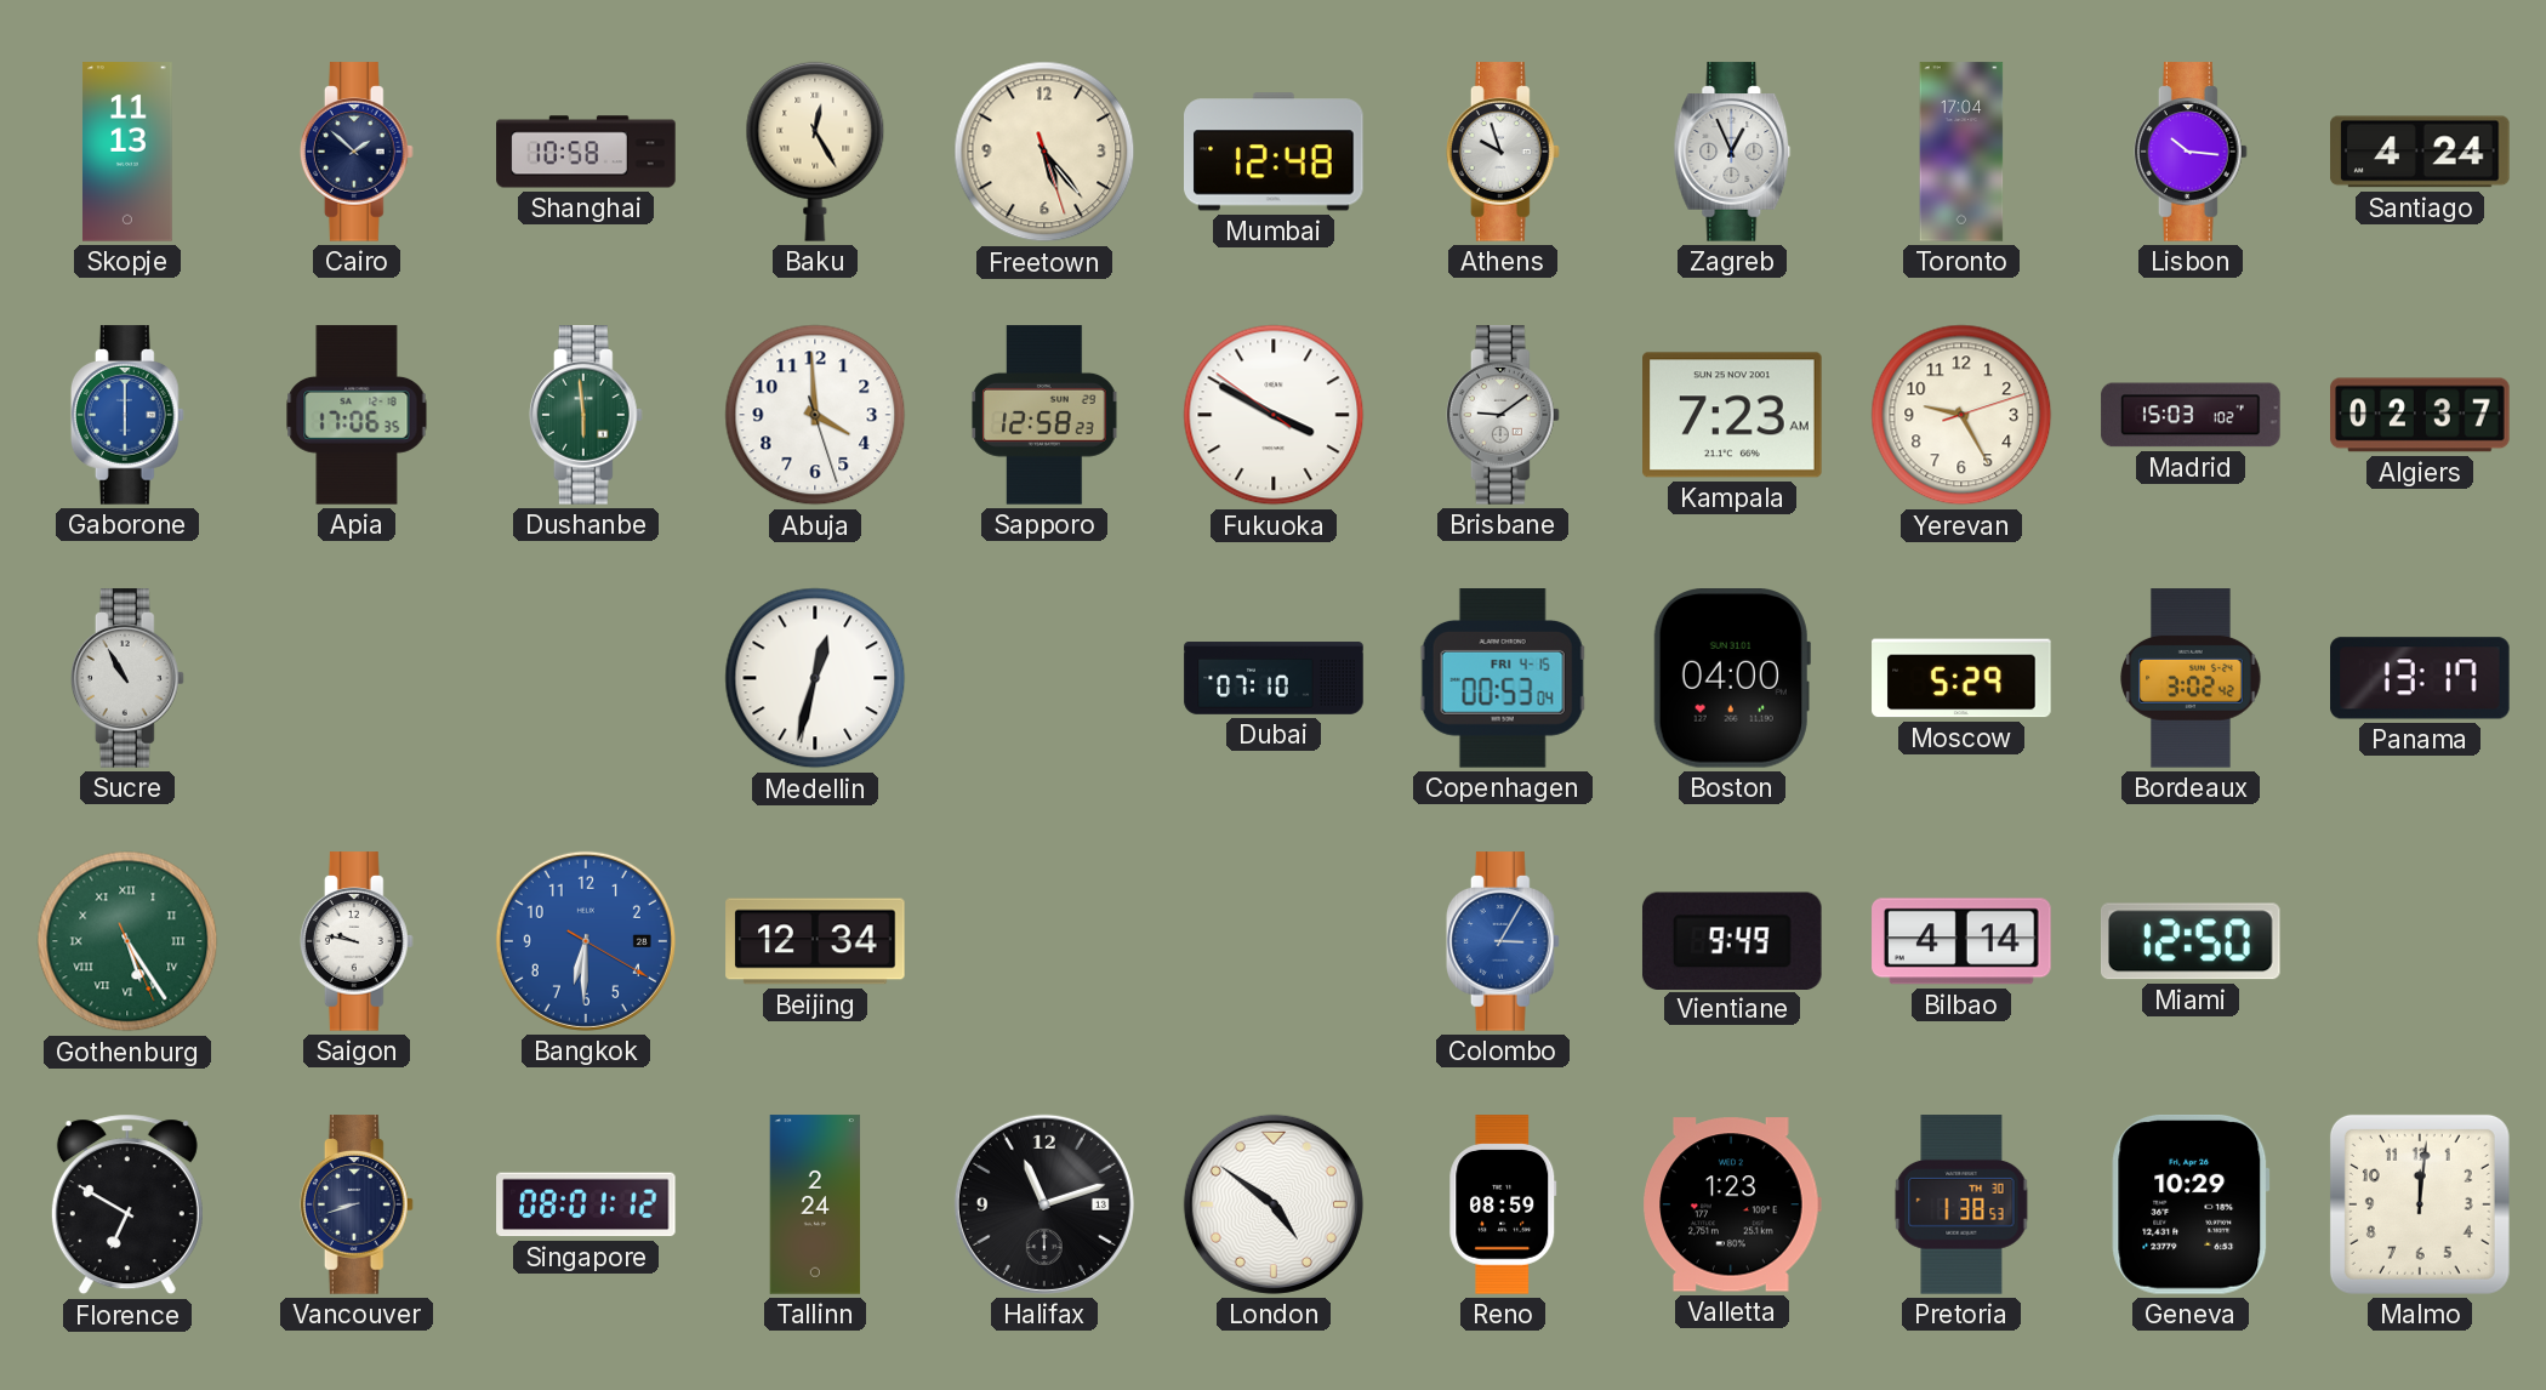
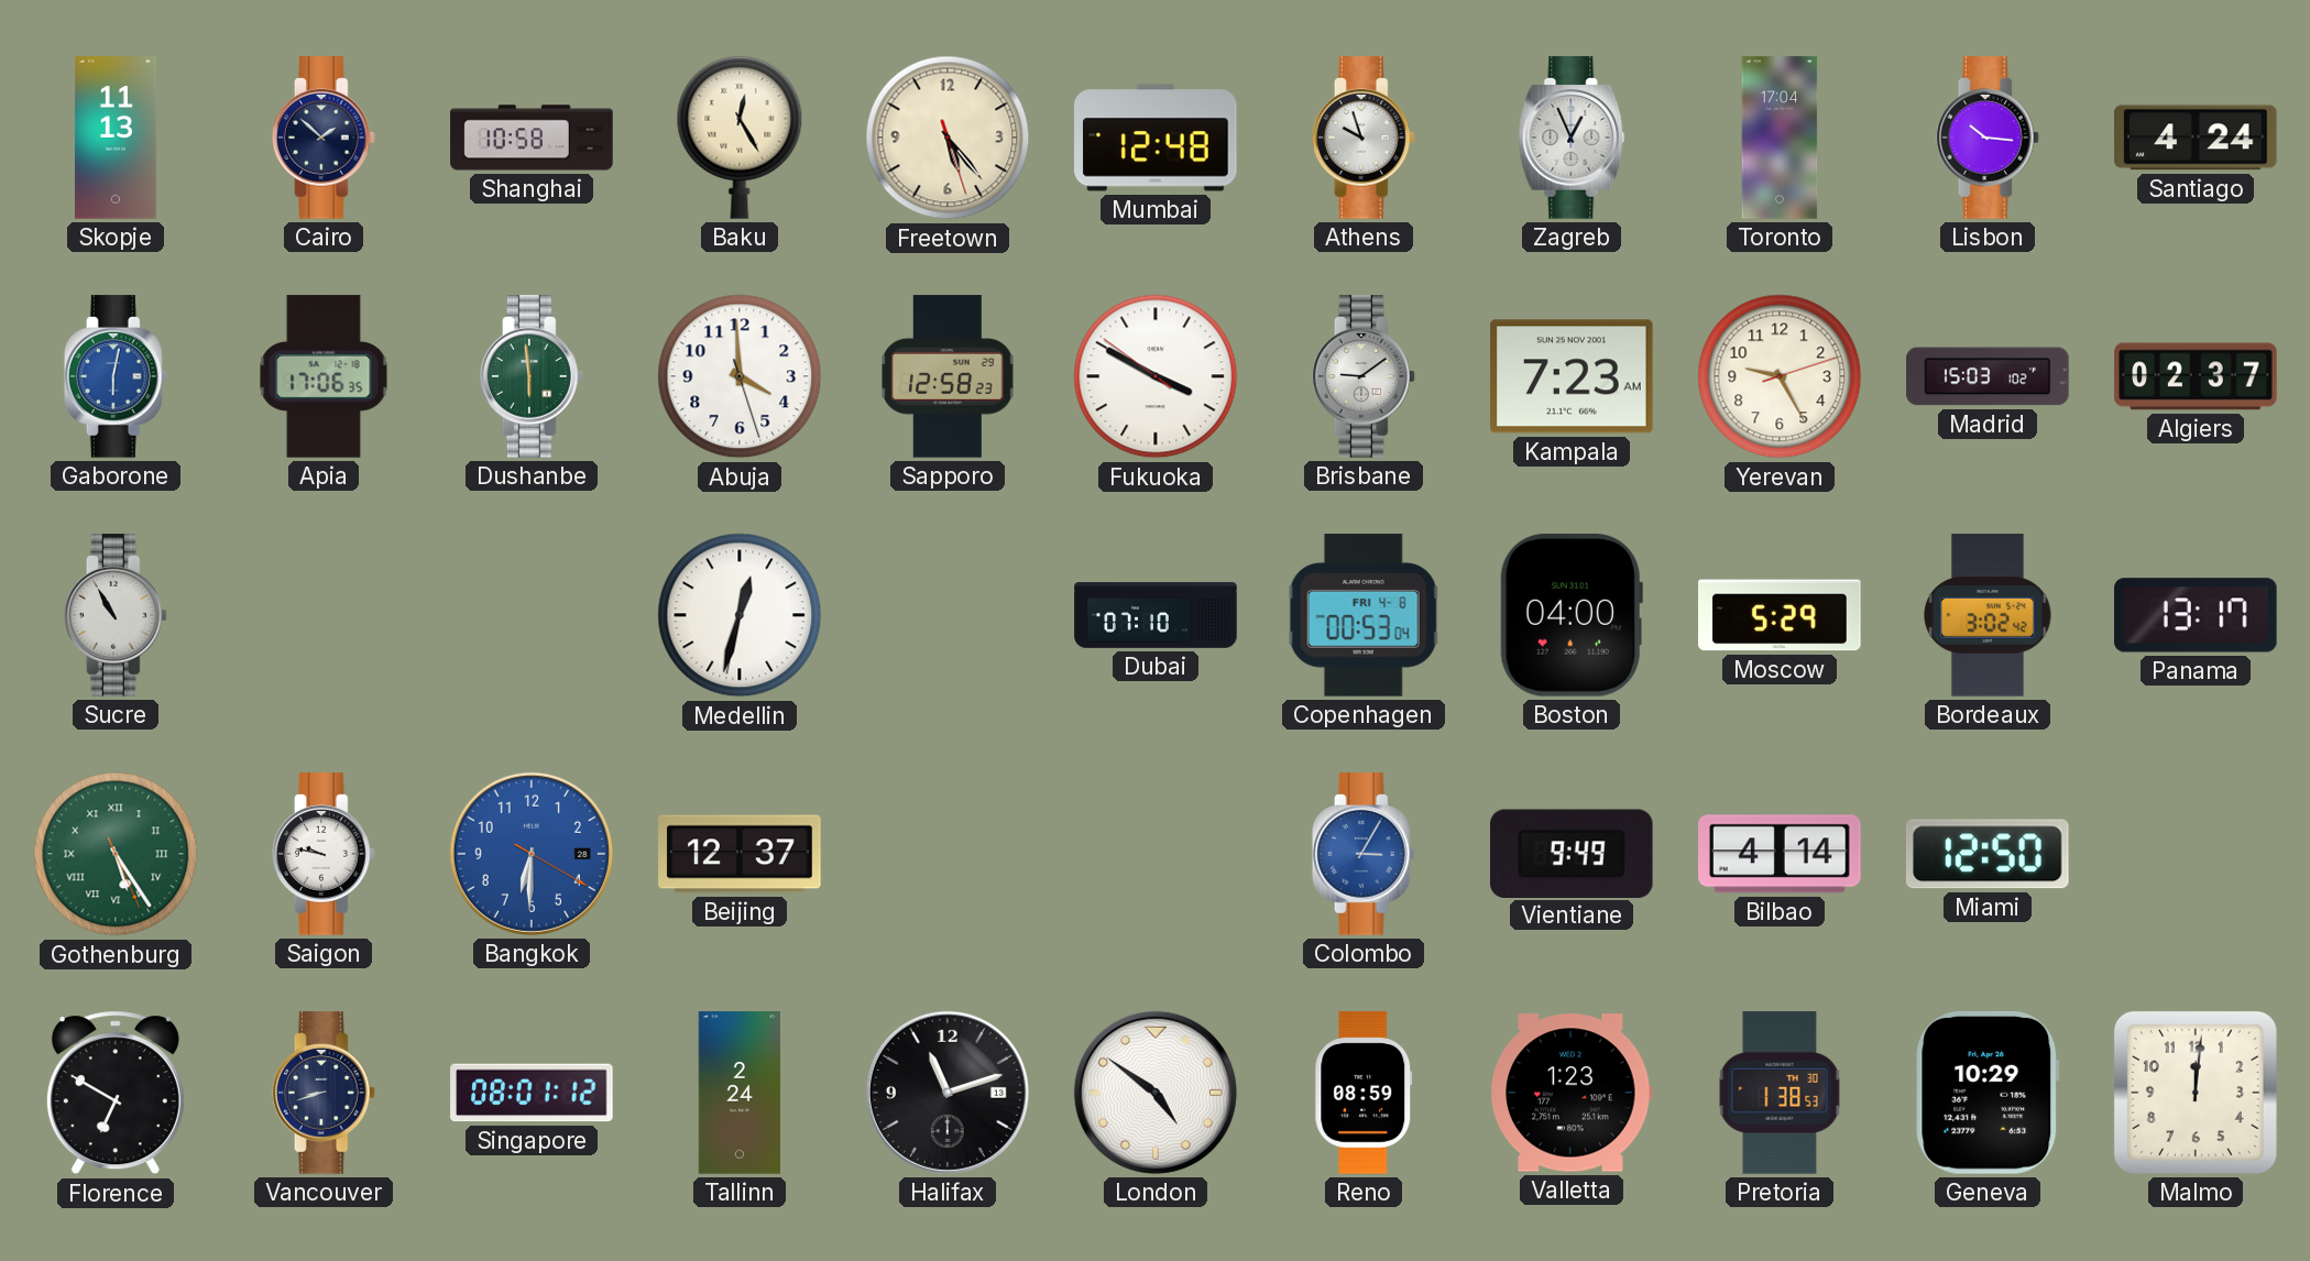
Gaborone: 6:00 -> 6:02 (116, 376)
Copenhagen date: FRI 4-15 -> FRI 4-8 (1364, 615)
Beijing: 12:34 -> 12:37 (740, 854)
